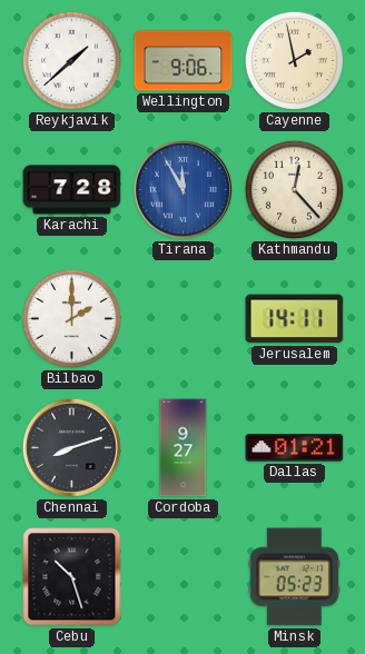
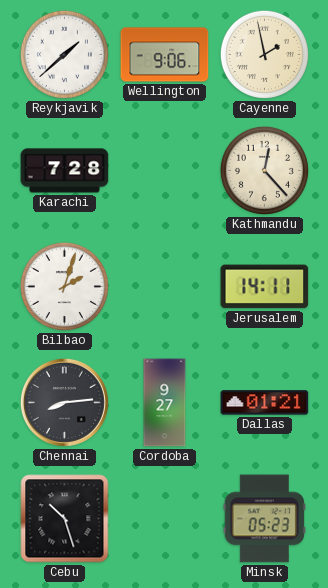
Tirana: 11:55 -> none (182, 189)
Bilbao: 2:00 -> 2:03 (64, 286)
Chennai: 8:12 -> 8:14 (64, 402)
